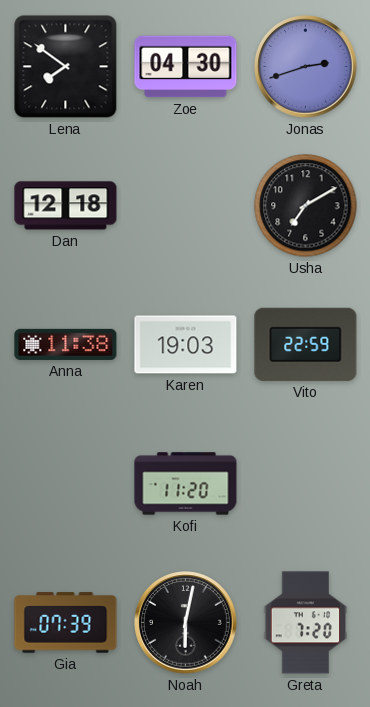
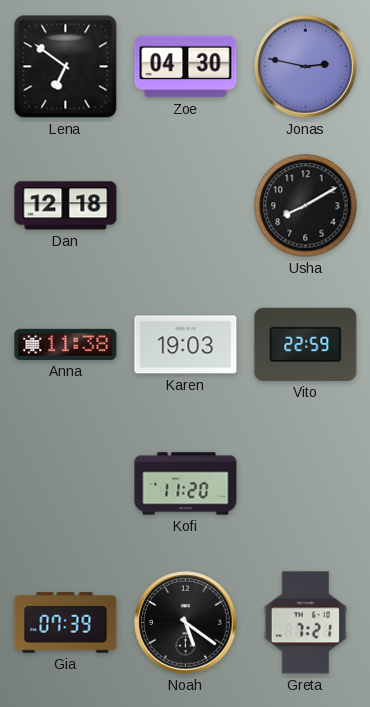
Lena: 7:51 -> 6:51 (66, 67)
Jonas: 2:42 -> 2:47 (306, 67)
Usha: 7:10 -> 8:10 (306, 206)
Noah: 6:02 -> 5:21 (186, 623)
Greta: 7:20 -> 7:21 (306, 623)
